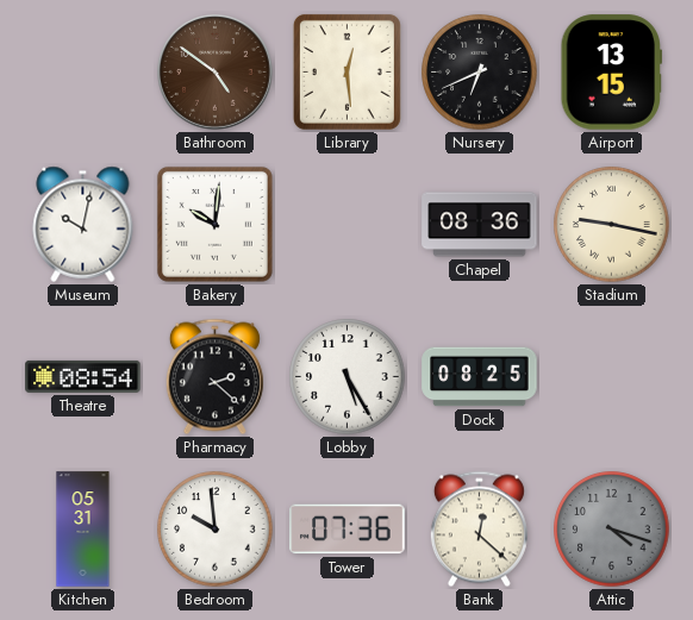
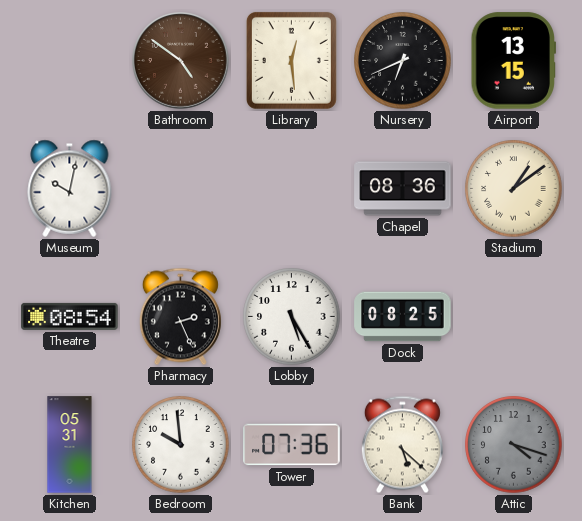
Bakery: 10:01 -> none (214, 224)
Stadium: 9:17 -> 1:09 (514, 189)
Pharmacy: 2:22 -> 2:26 (180, 317)
Bank: 12:22 -> 5:22 (402, 445)
